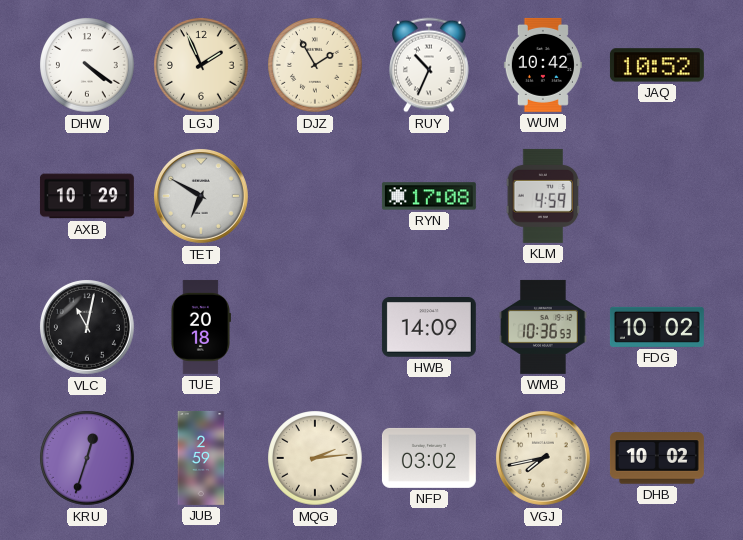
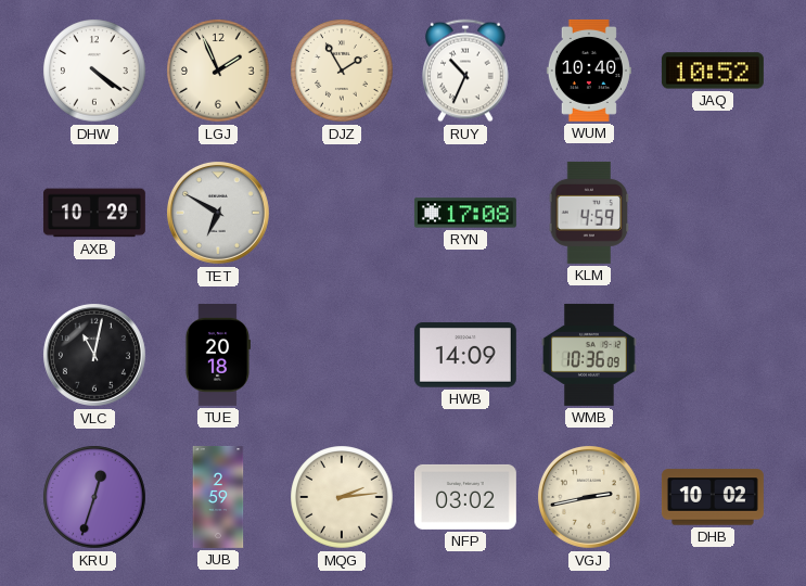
WUM: 10:42 -> 10:40 (589, 71)
WMB: 10:36:53 -> 10:36:09 (589, 355)
FDG: 10:02 -> none (657, 327)
VGJ: 7:43 -> 2:43 (589, 497)
